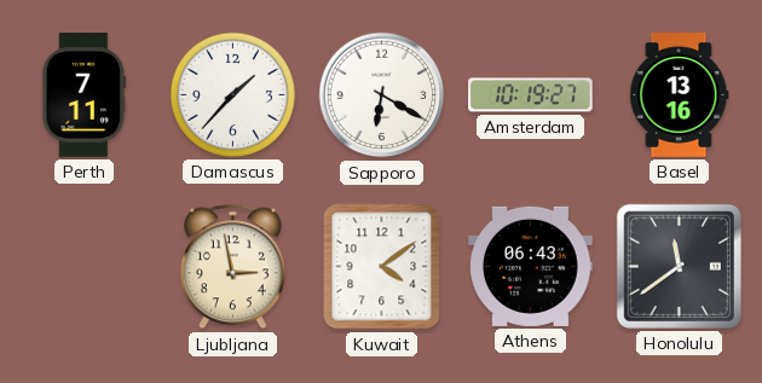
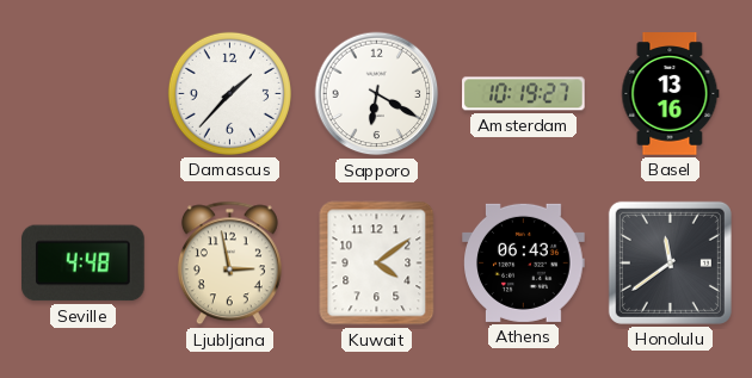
Perth: 7:11 -> none (85, 95)
Seville: none -> 4:48 (84, 264)
